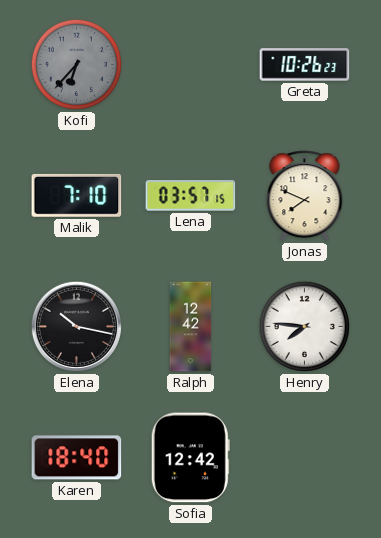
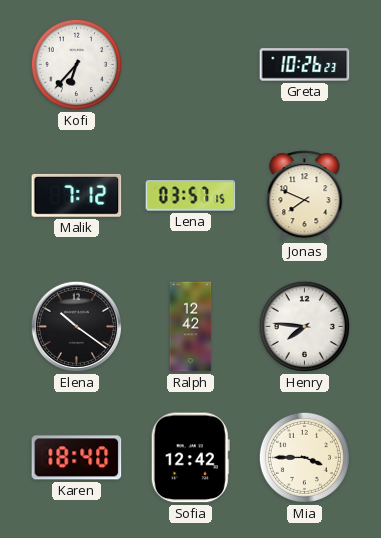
Kofi dial: grey -> white (76, 64)
Malik: 7:10 -> 7:12 (77, 195)
Elena: 10:17 -> 10:21 (76, 326)
Mia: none -> 3:45 (304, 457)
